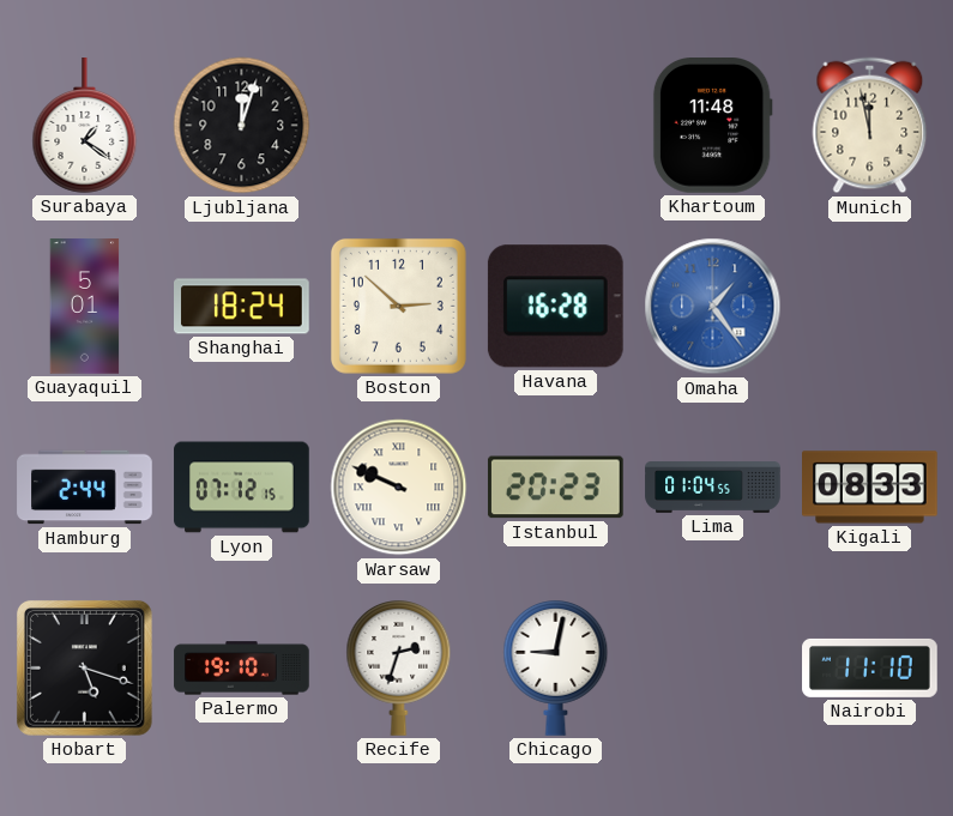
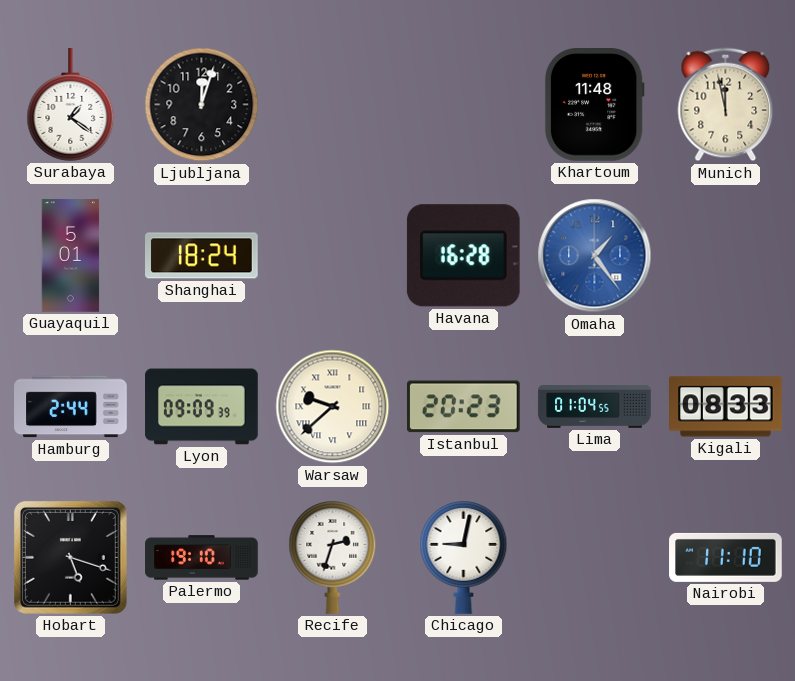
Boston: 2:52 -> none (398, 306)
Lyon: 07:12 -> 09:09 (202, 407)
Warsaw: 9:49 -> 9:38 (333, 407)
